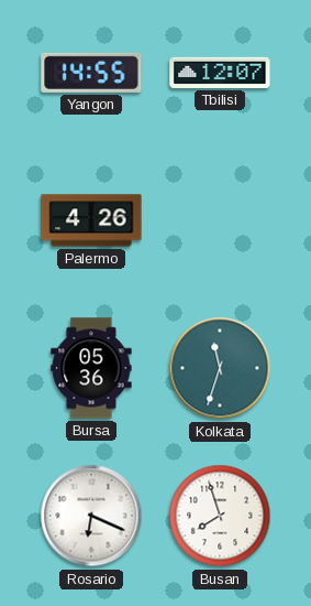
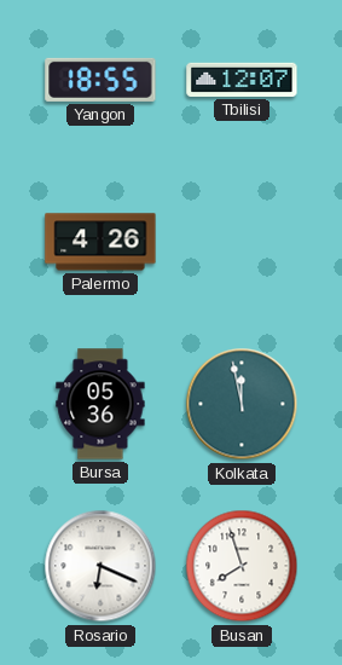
Yangon: 14:55 -> 18:55 (100, 80)
Kolkata: 11:33 -> 11:58 (242, 404)
